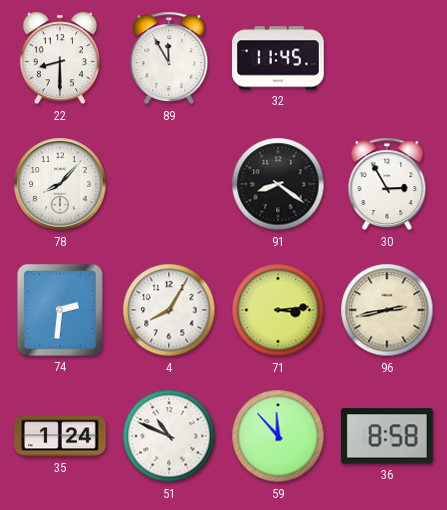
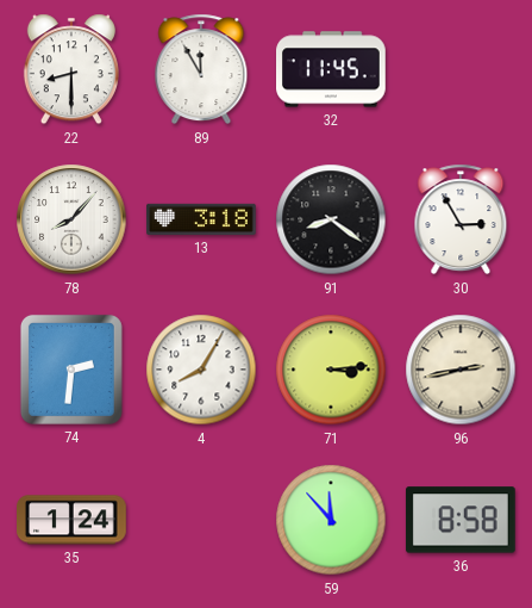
13: none -> 3:18 (202, 219)
51: 10:49 -> none (169, 436)
